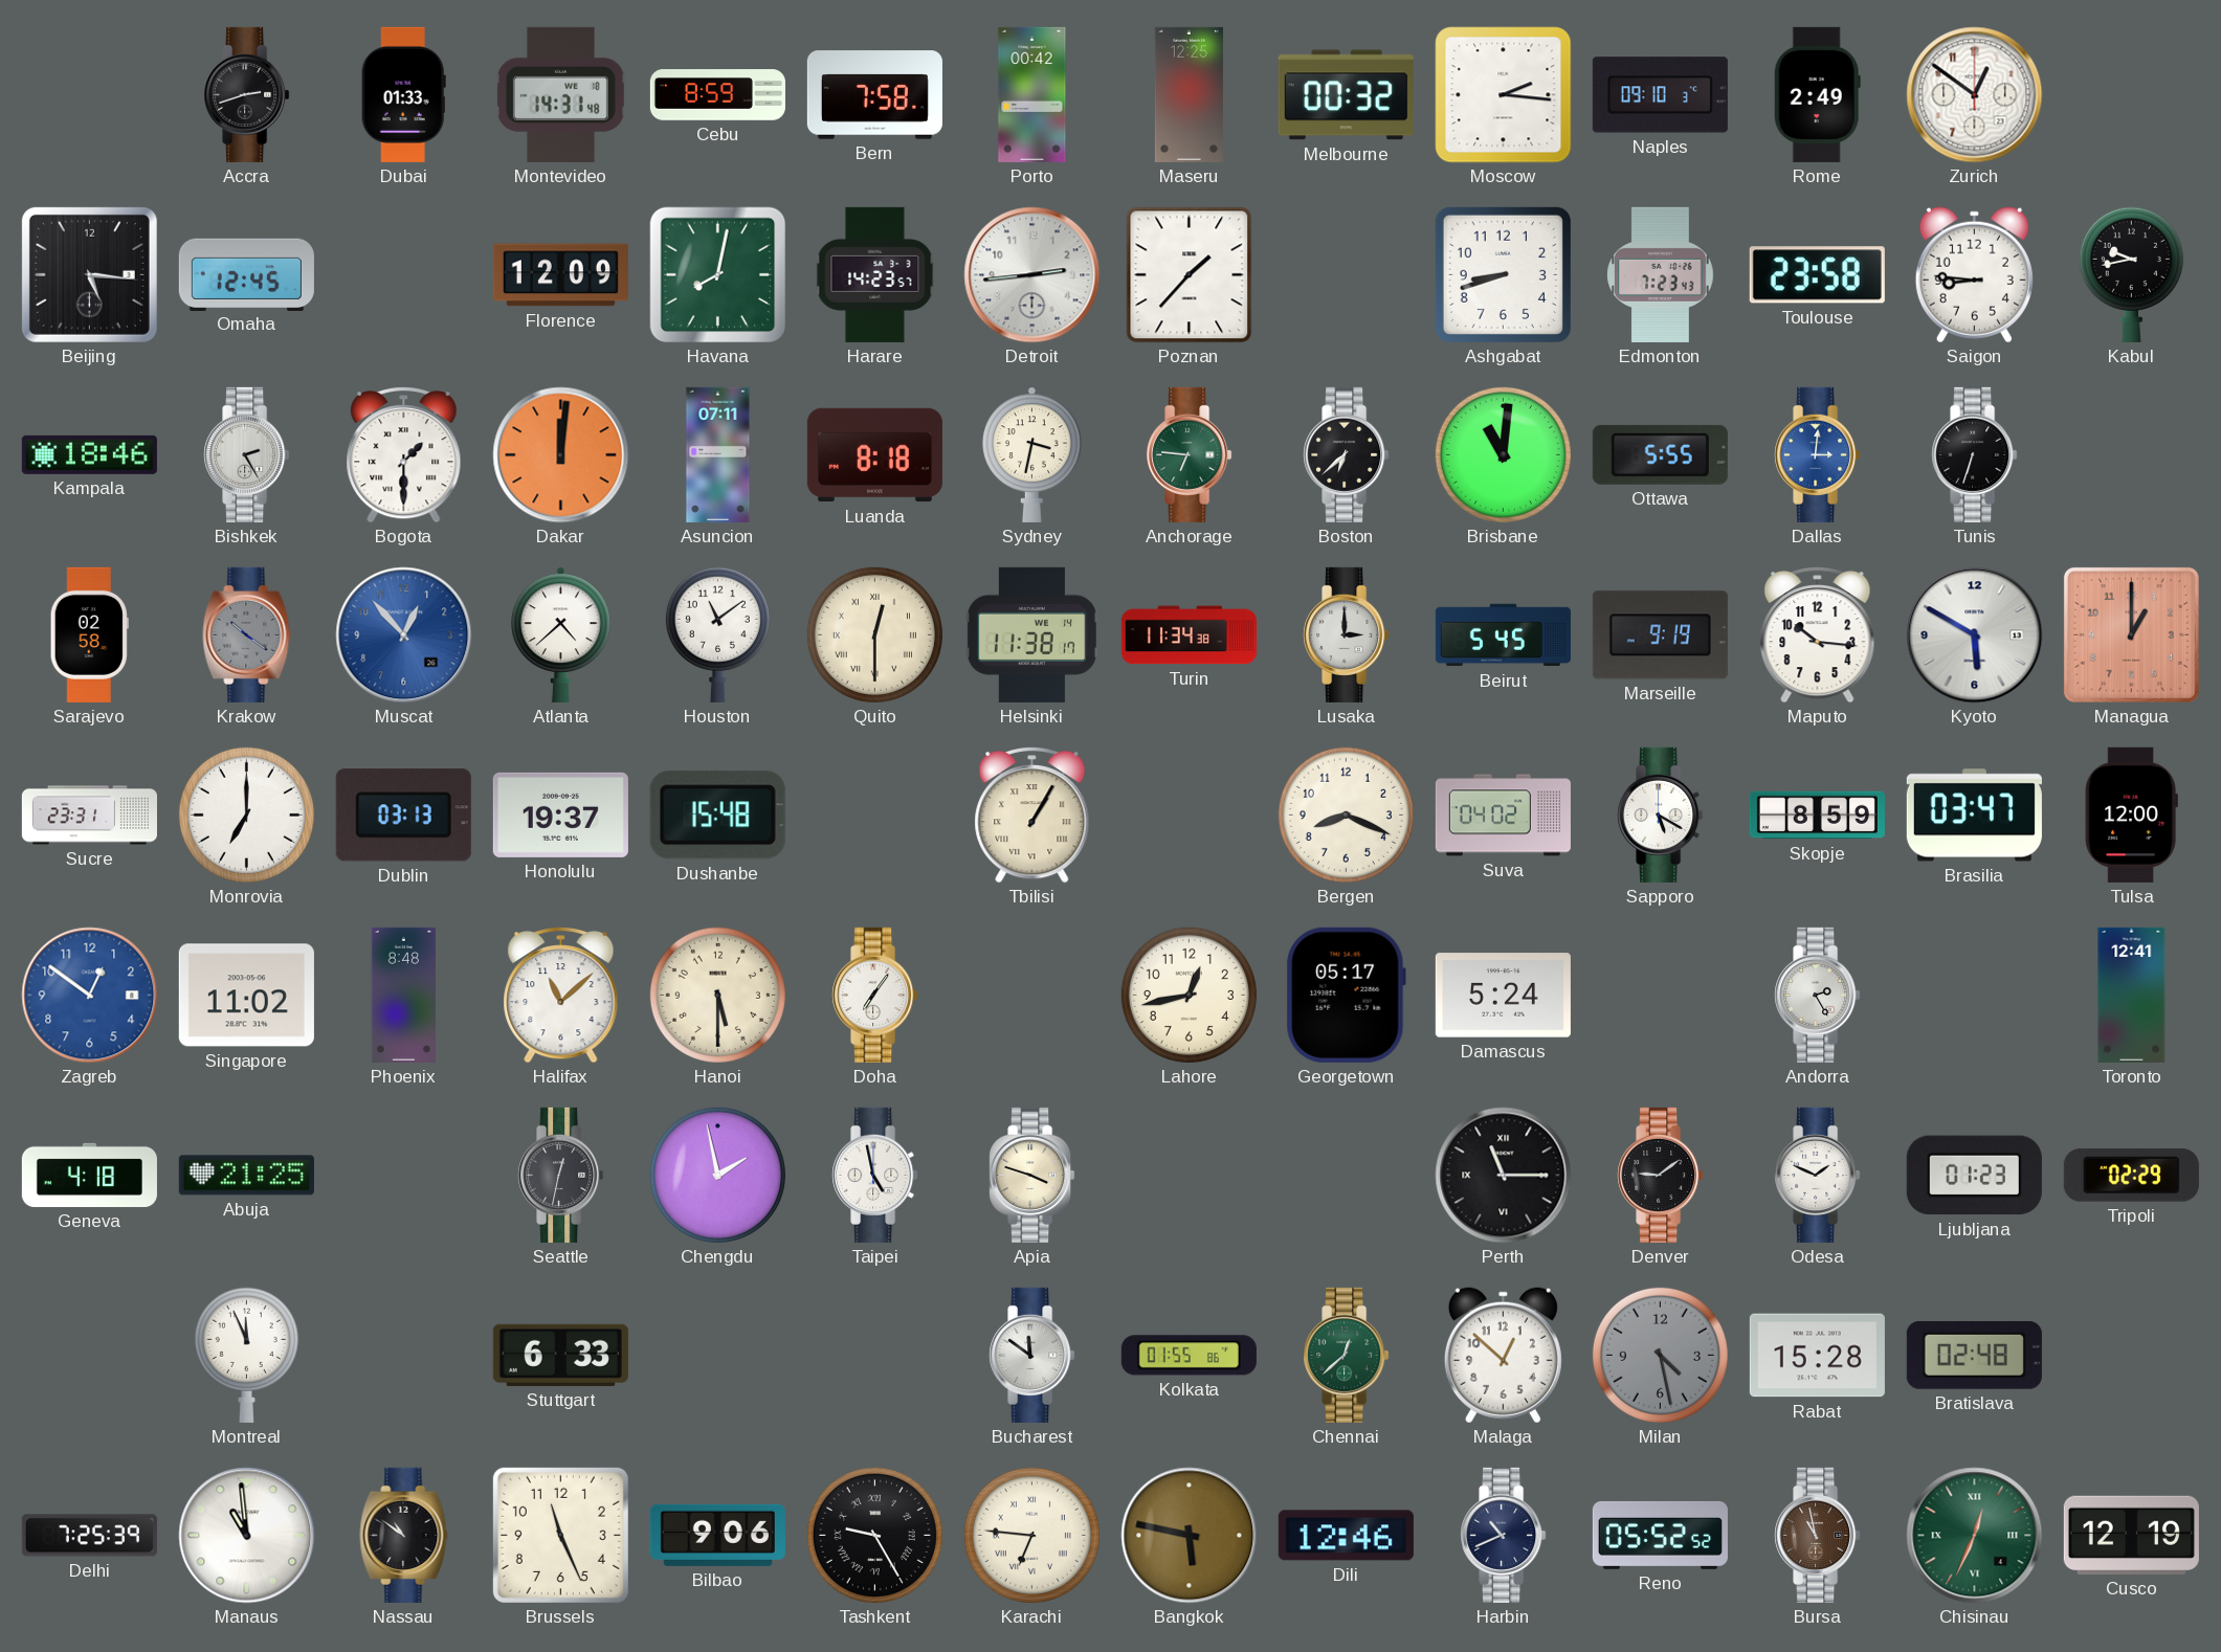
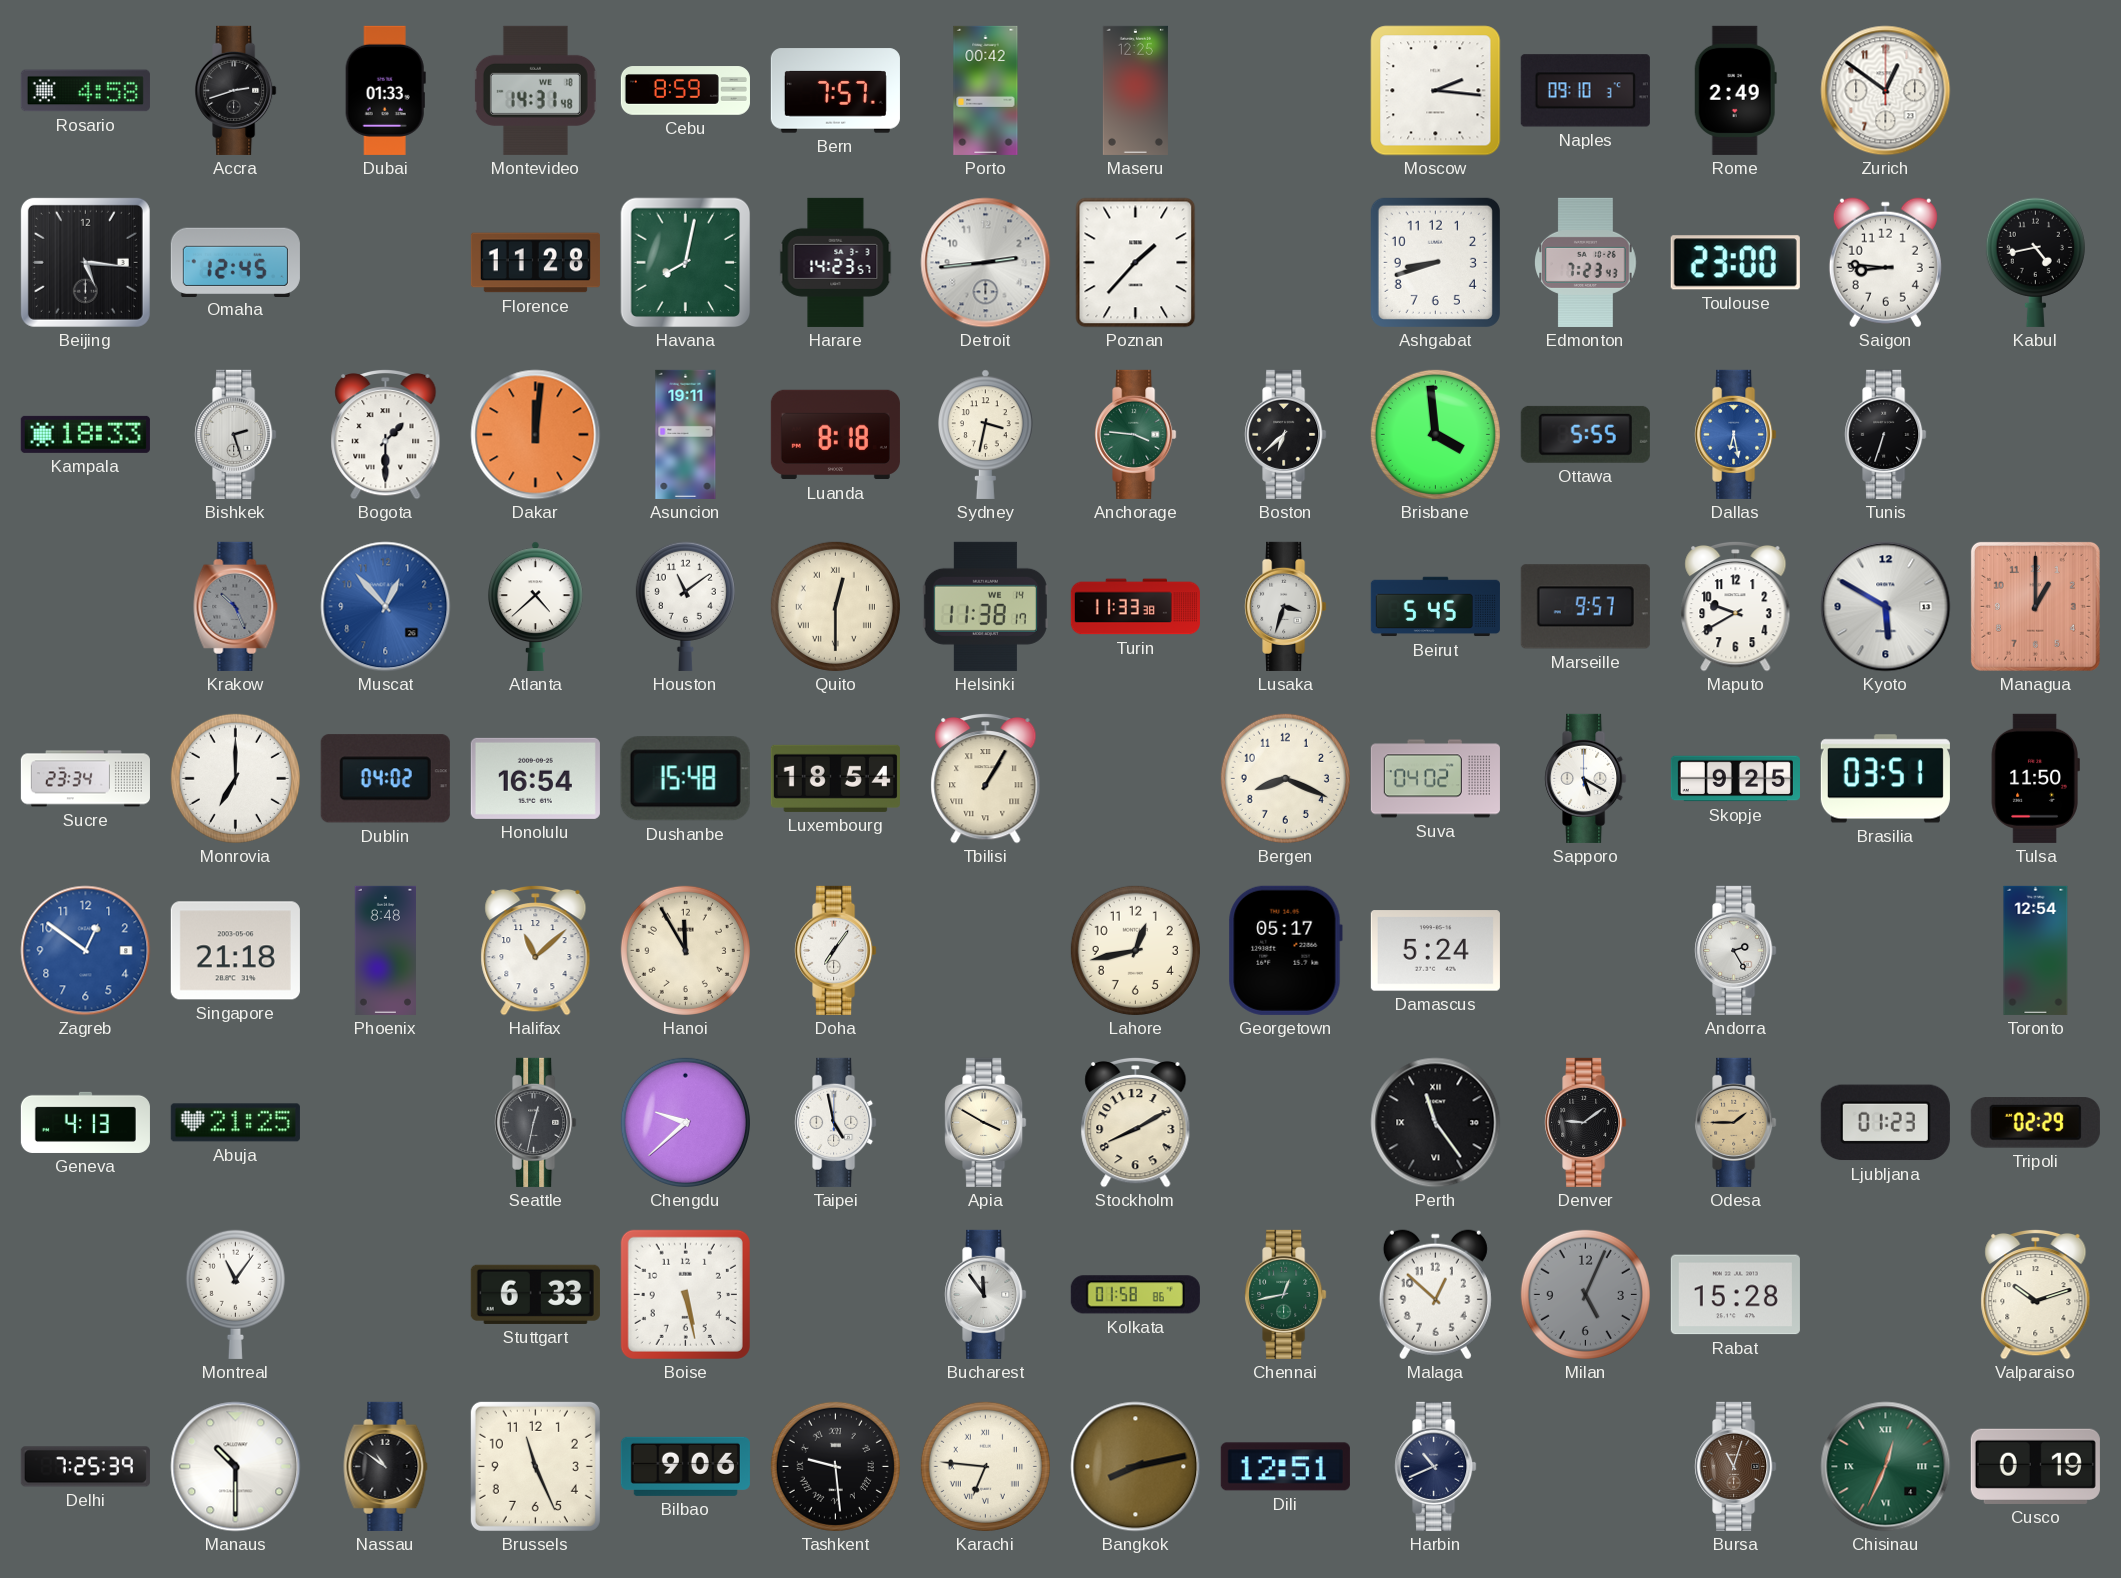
Rosario: none -> 4:58 (85, 91)
Bern: 7:58 -> 7:57 (835, 91)
Melbourne: 00:32 -> none (1346, 95)
Florence: 12:09 -> 11:28 (535, 263)
Toulouse: 23:58 -> 23:00 (1735, 263)
Kabul: 9:43 -> 4:43 (2035, 262)
Kampala: 18:46 -> 18:33 (85, 434)
Bishkek: 2:25 -> 2:27 (236, 434)
Asuncion: 07:11 -> 19:11 (686, 434)
Anchorage: 6:46 -> 3:46 (1136, 434)
Brisbane: 11:01 -> 3:59 (1435, 434)
Dallas: 3:01 -> 6:28 (1736, 434)
Sarajevo: 02:58 -> none (89, 634)
Krakow: 10:21 -> 10:26 (236, 606)
Turin: 11:34 -> 11:33 (1135, 607)
Lusaka: 3:00 -> 3:33 (1286, 606)
Marseille: 9:19 -> 9:57 (1585, 607)
Maputo: 10:16 -> 9:40 (1736, 606)
Sucre: 23:31 -> 23:34 (85, 779)
Dublin: 03:13 -> 04:02 (385, 779)
Honolulu: 19:37 -> 16:54 (535, 778)
Luxembourg: none -> 18:54 (835, 778)
Skopje: 8:59 -> 9:25 (1735, 779)
Brasilia: 03:47 -> 03:51 (1885, 779)
Tulsa: 12:00 -> 11:50 (2035, 778)
Singapore: 11:02 -> 21:18 (235, 951)
Hanoi: 5:30 -> 11:55 (685, 950)
Toronto: 12:41 -> 12:54 (2036, 950)
Geneva: 4:18 -> 4:13 (85, 1122)
Chengdu: 1:58 -> 9:38 (685, 1122)
Apia: 3:48 -> 3:50 (986, 1122)
Stockholm: none -> 8:10 (1136, 1122)
Perth: 11:15 -> 11:24 (1436, 1123)
Odesa: 1:49 -> 1:45 (1736, 1122)
Odesa dial: white -> champagne (1736, 1122)
Montreal: 11:56 -> 11:06 (235, 1294)
Boise: none -> 5:28 (685, 1294)
Bucharest: 11:51 -> 11:54 (986, 1294)
Kolkata: 01:55 -> 01:58 (1135, 1295)
Chennai: 12:38 -> 12:43 (1286, 1294)
Milan: 4:28 -> 5:04 (1585, 1294)
Bratislava: 02:48 -> none (1974, 1355)
Valparaiso: none -> 10:12 (2036, 1294)
Manaus: 10:59 -> 10:30 (236, 1467)
Tashkent: 9:25 -> 9:29 (835, 1466)
Bangkok: 5:47 -> 8:13 (1136, 1467)
Dili: 12:46 -> 12:51 (1285, 1467)
Reno: 05:52 -> none (1660, 1535)
Bursa: 10:58 -> 11:03 (1736, 1466)
Cusco: 12:19 -> 0:19 (2035, 1466)
